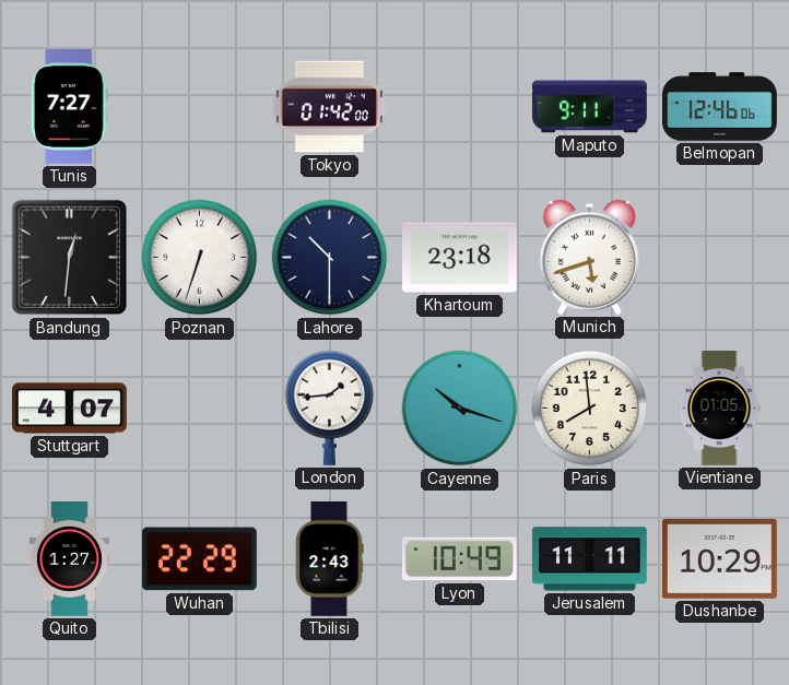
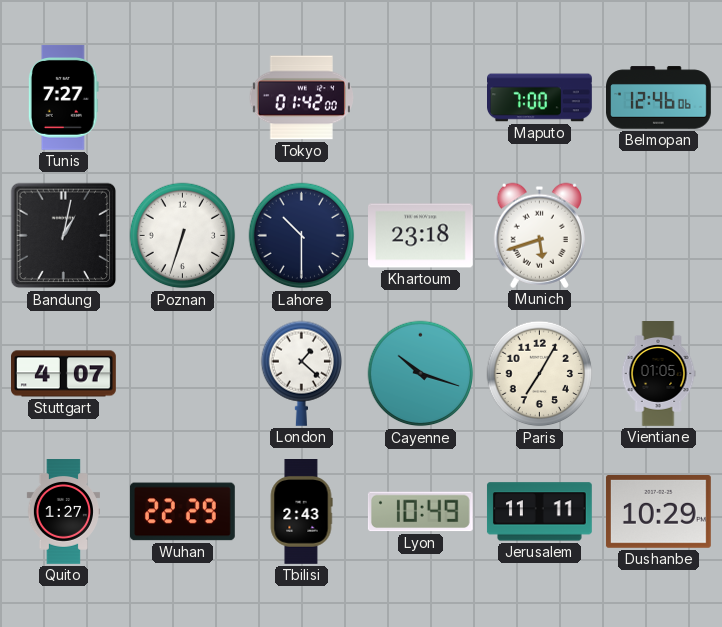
Maputo: 9:11 -> 7:00 (540, 98)
Bandung: 12:31 -> 1:02 (64, 236)
London: 1:44 -> 1:22 (302, 373)
Paris: 7:59 -> 7:05 (540, 374)
